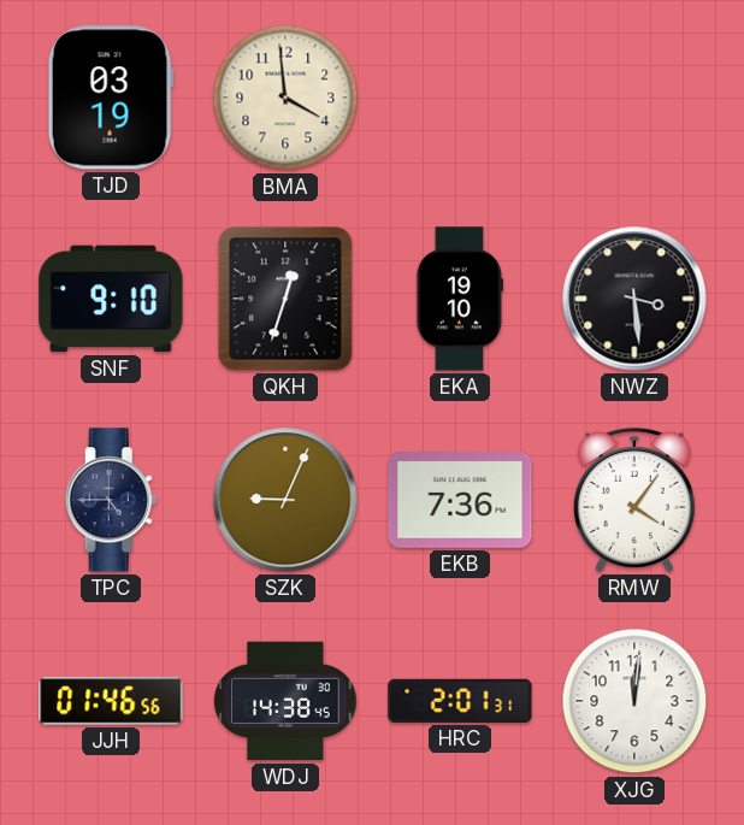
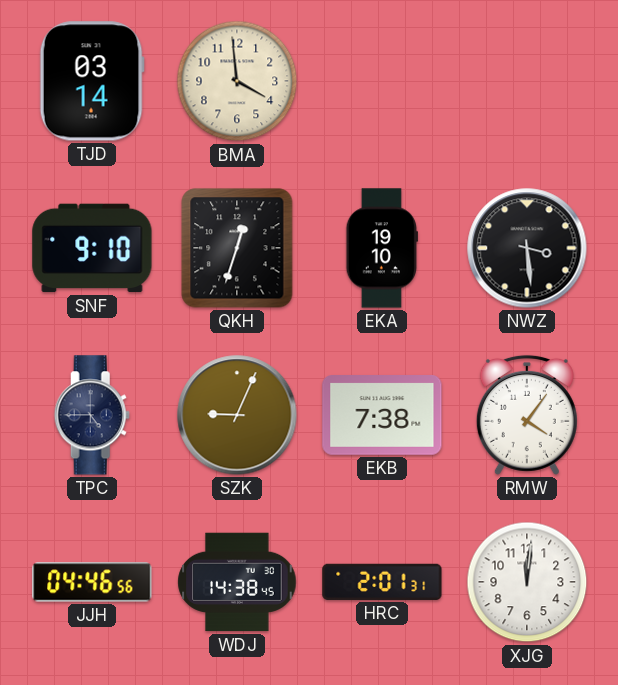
TJD: 03:19 -> 03:14 (92, 81)
EKB: 7:36 -> 7:38 (382, 416)
JJH: 01:46 -> 04:46 (92, 582)
